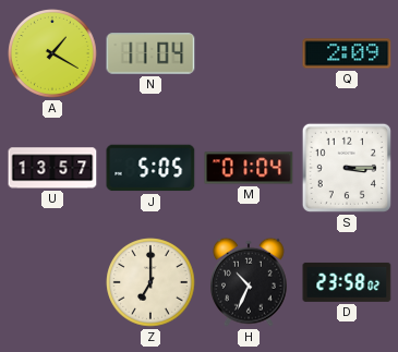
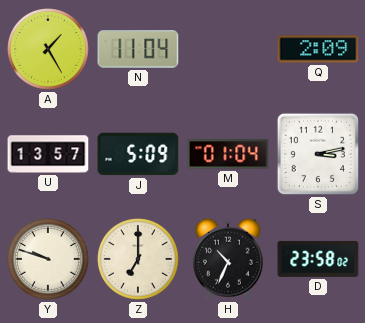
A: 1:20 -> 1:25 (48, 49)
J: 5:05 -> 5:09 (138, 154)
S: 3:15 -> 3:13 (318, 154)
Y: none -> 9:48 (48, 259)
